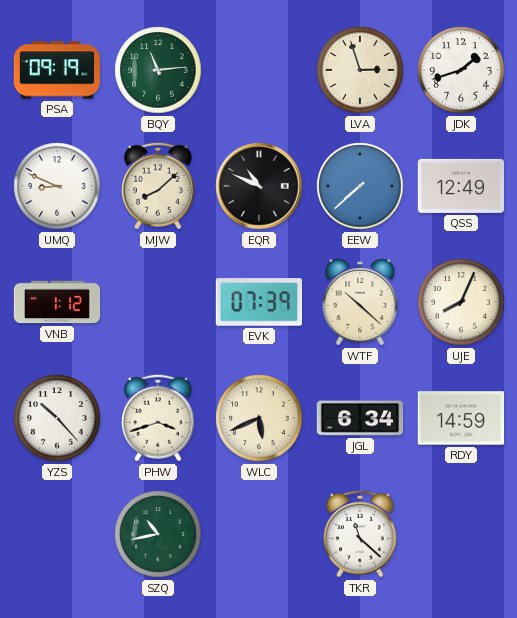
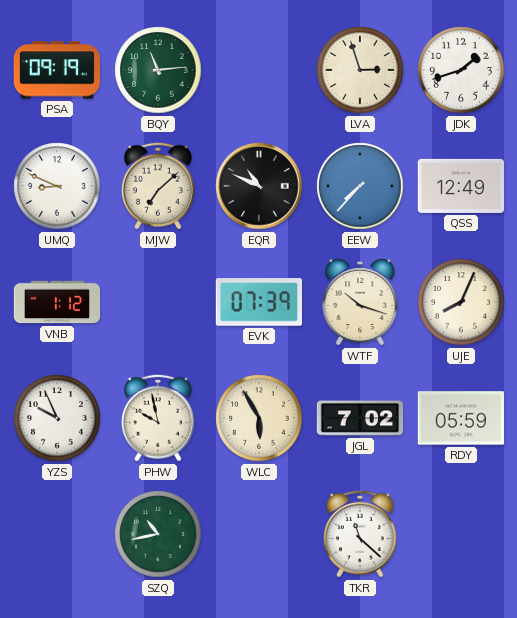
MJW: 8:08 -> 7:08 (158, 186)
EEW: 7:38 -> 7:37 (360, 186)
WTF: 10:22 -> 10:18 (360, 303)
YZS: 10:23 -> 9:56 (57, 418)
PHW: 3:42 -> 9:58 (158, 418)
WLC: 5:41 -> 5:55 (259, 418)
JGL: 6:34 -> 7:02 (360, 418)
RDY: 14:59 -> 05:59 (460, 418)
